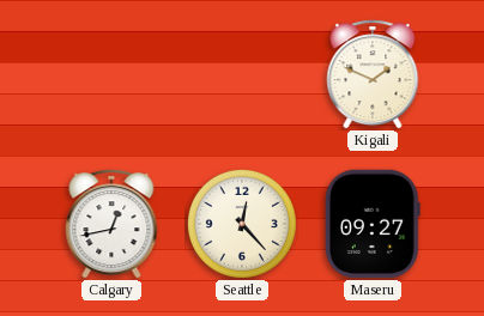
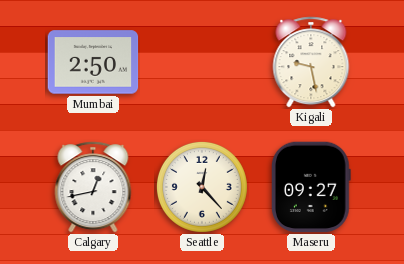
Mumbai: none -> 2:50 (93, 62)
Kigali: 1:49 -> 9:28 (311, 62)
